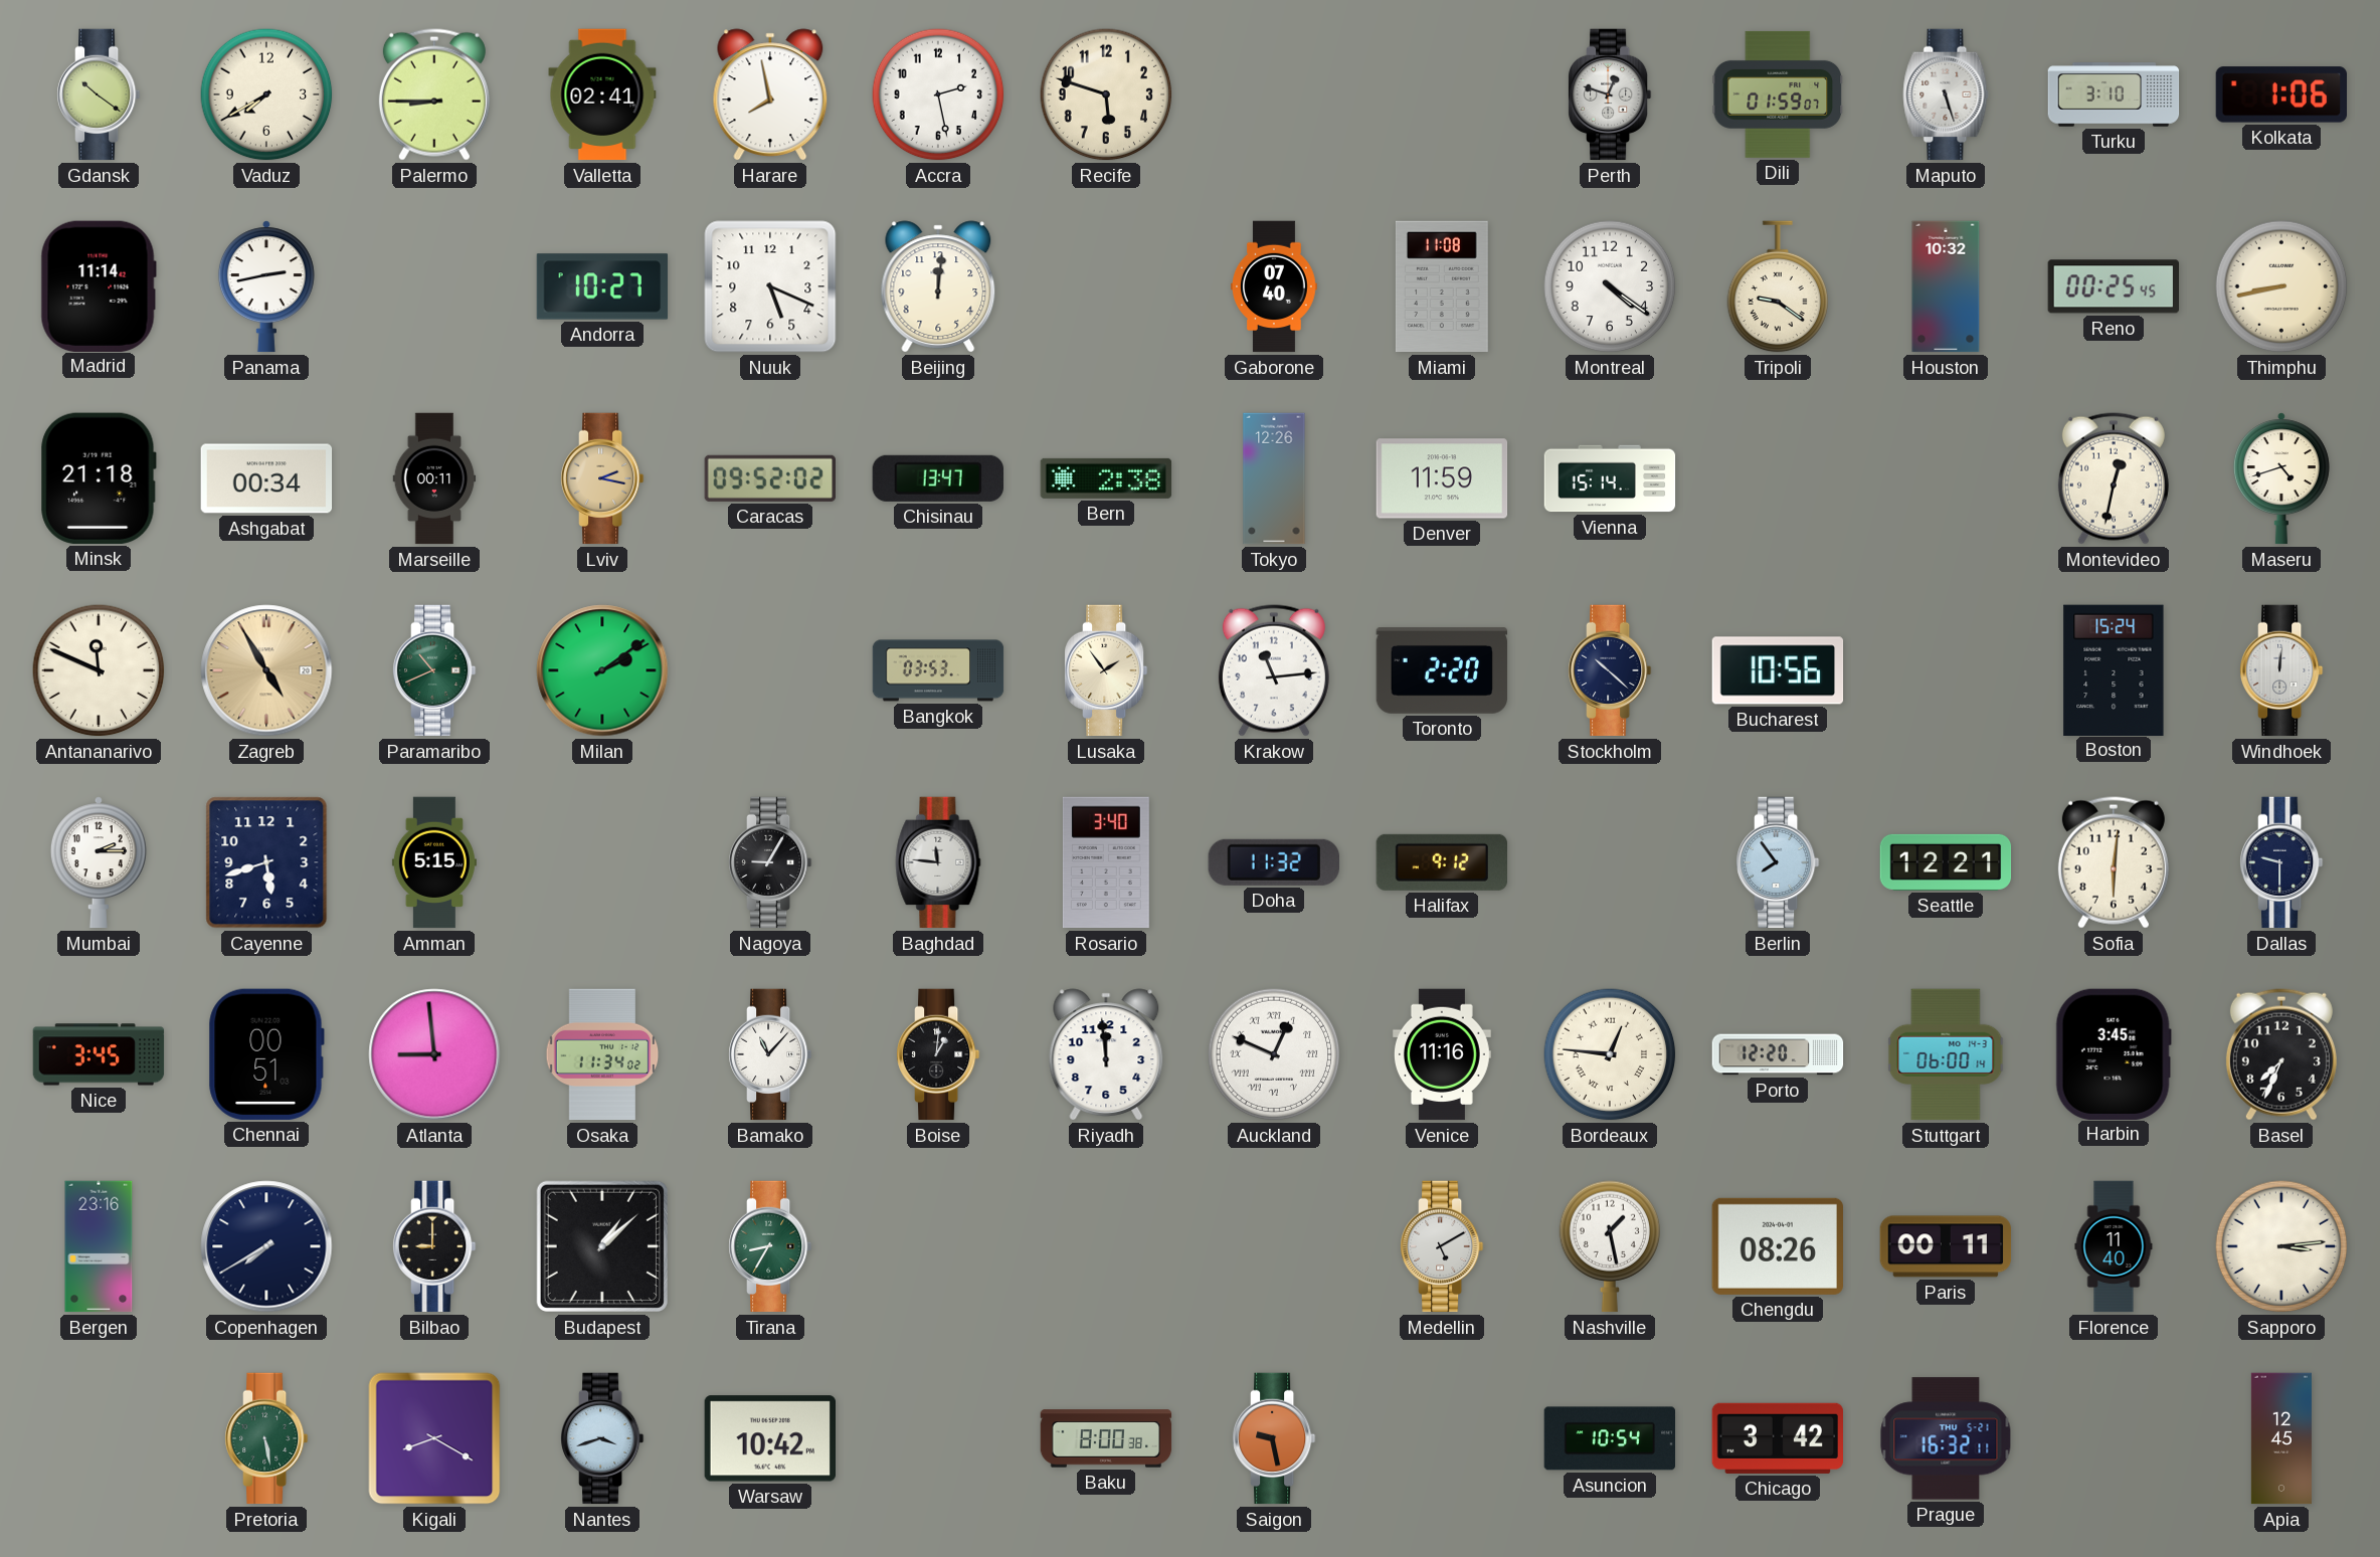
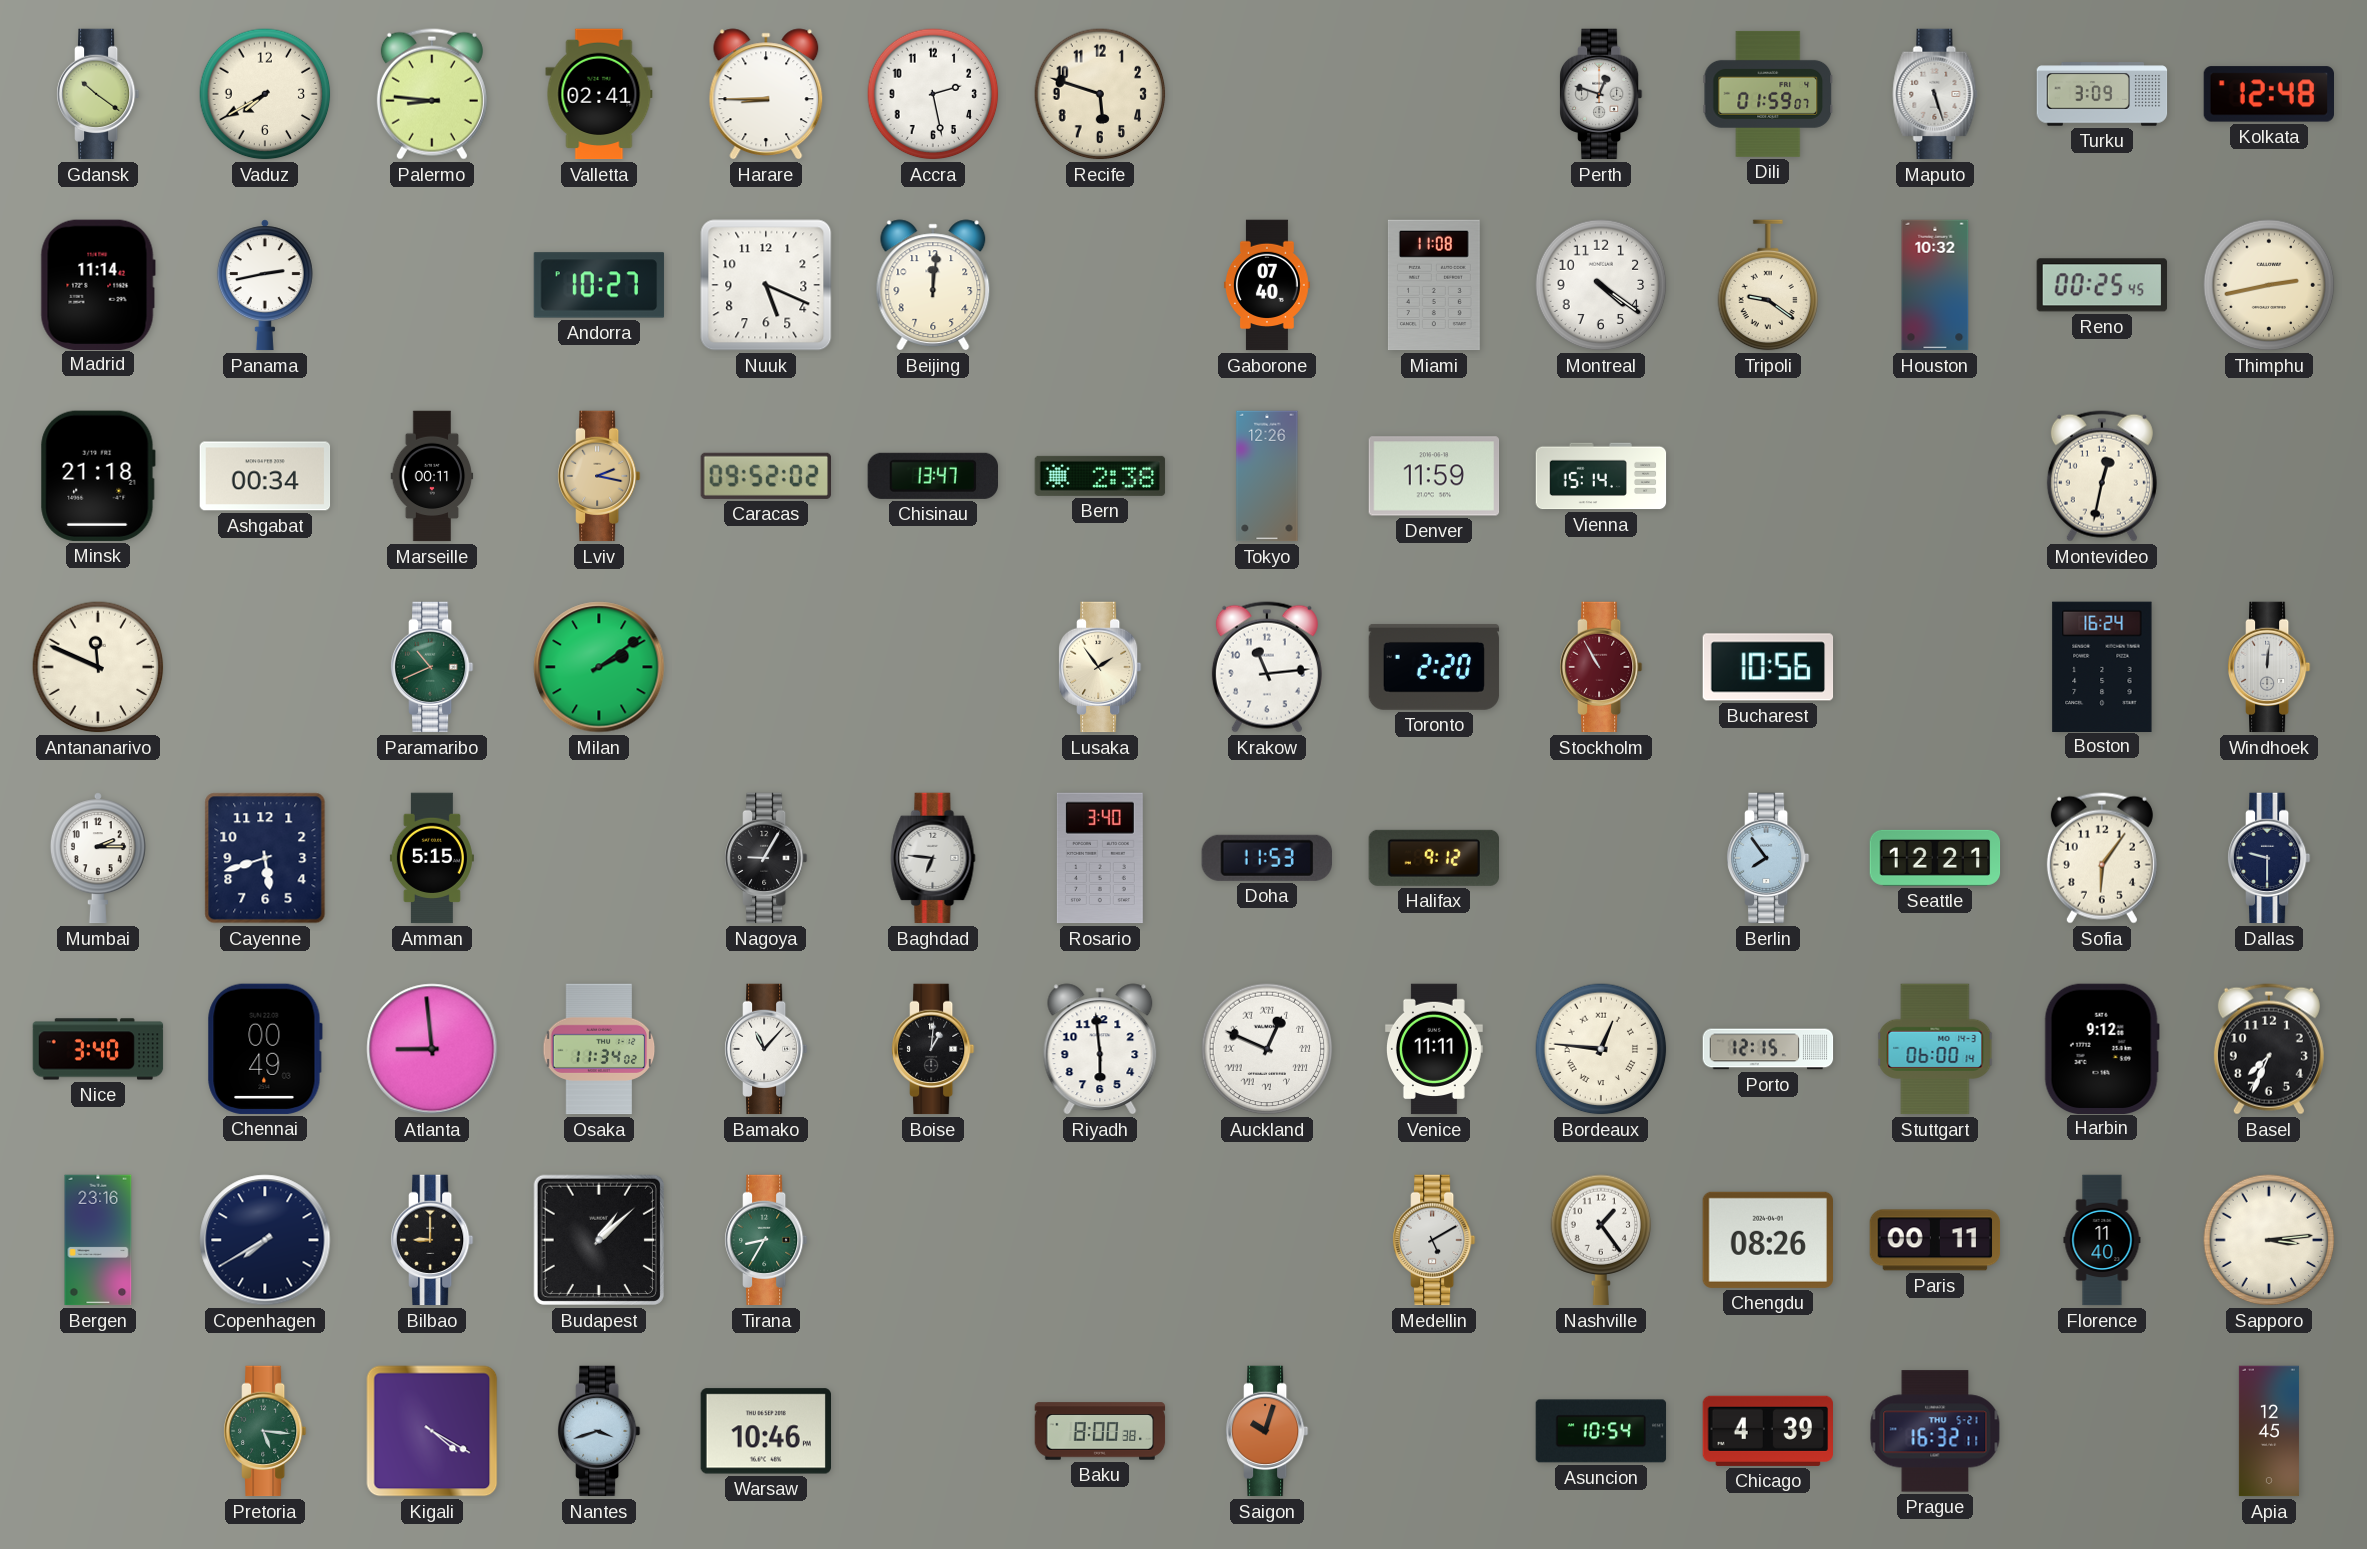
Palermo: 8:45 -> 8:46 (432, 94)
Harare: 7:58 -> 8:45 (766, 94)
Turku: 3:10 -> 3:09 (2102, 94)
Kolkata: 1:06 -> 12:48 (2268, 94)
Thimphu: 8:43 -> 2:43 (2269, 285)
Maseru: 4:42 -> none (2281, 478)
Zagreb: 4:55 -> none (266, 670)
Bangkok: 03:53 -> none (938, 670)
Stockholm: 10:22 -> 10:55 (1601, 667)
Stockholm dial: navy -> burgundy (1601, 667)
Boston: 15:24 -> 16:24 (2102, 666)
Baghdad: 11:46 -> 6:46 (933, 858)
Doha: 11:32 -> 11:53 (1267, 858)
Sofia: 6:01 -> 6:06 (2102, 858)
Nice: 3:45 -> 3:40 (98, 1049)
Chennai: 00:51 -> 00:49 (265, 1049)
Riyadh: 11:59 -> 5:59 (1100, 1049)
Venice: 11:16 -> 11:11 (1434, 1049)
Porto: 12:20 -> 12:15 (1768, 1049)
Harbin: 3:45 -> 9:12 (2102, 1048)
Nashville: 1:28 -> 1:24 (1601, 1240)
Pretoria: 5:28 -> 5:16 (265, 1431)
Kigali: 8:20 -> 4:20 (432, 1431)
Warsaw: 10:42 -> 10:46 (765, 1431)
Saigon: 9:28 -> 10:03 (1267, 1431)
Chicago: 3:42 -> 4:39 (1767, 1431)
